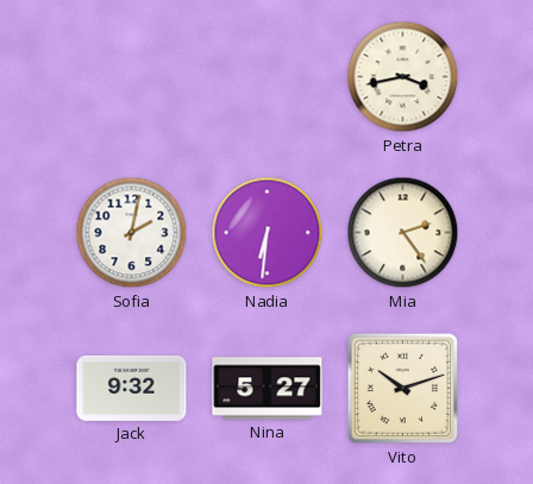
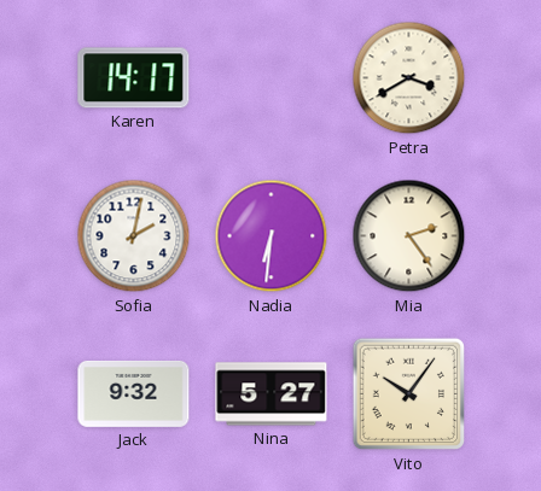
Karen: none -> 14:17 (134, 78)
Petra: 3:43 -> 3:40 (409, 78)
Vito: 10:12 -> 10:06 (409, 394)
